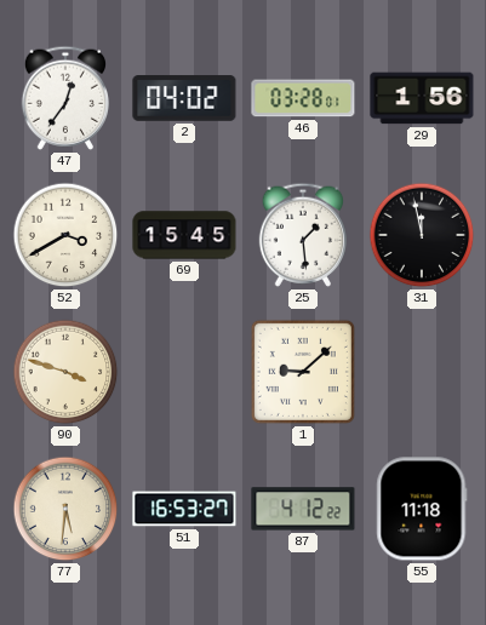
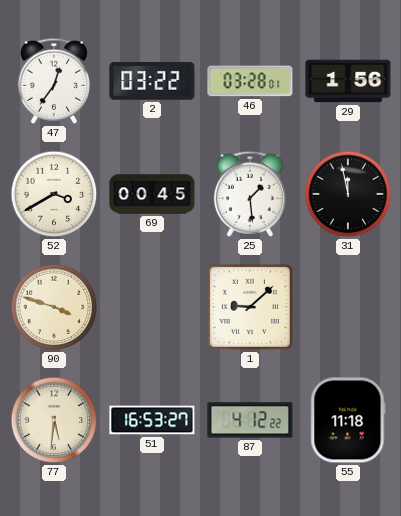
2: 04:02 -> 03:22 (152, 81)
69: 15:45 -> 00:45 (152, 194)
